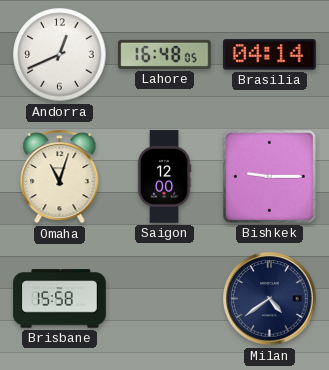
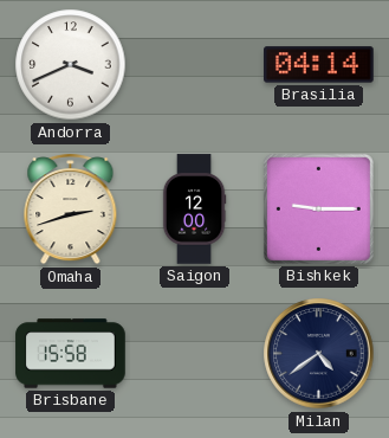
Andorra: 12:41 -> 3:41 (71, 65)
Lahore: 16:48 -> none (165, 54)
Omaha: 11:03 -> 2:42 (71, 210)
